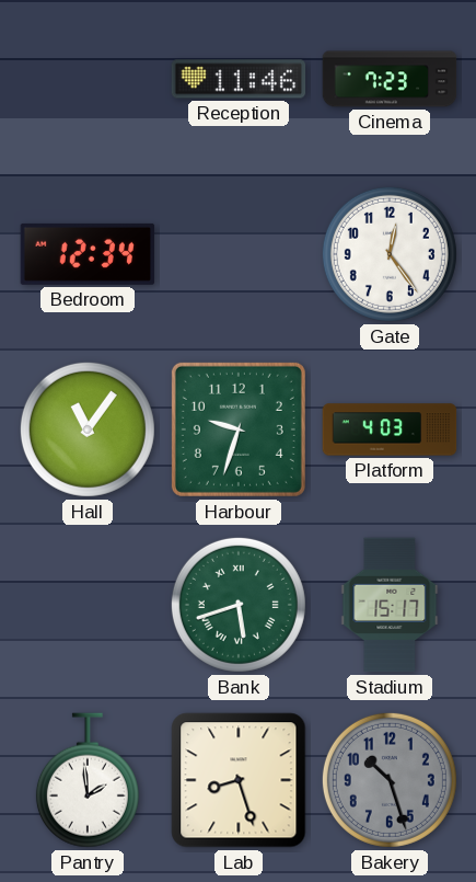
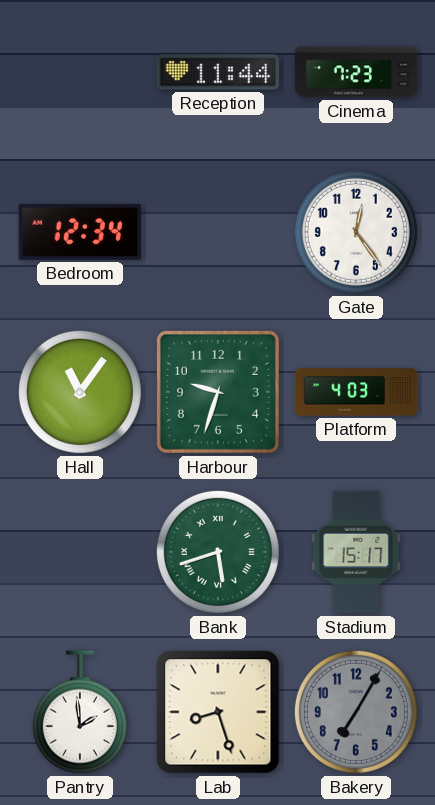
Reception: 11:46 -> 11:44 (218, 72)
Bakery: 10:27 -> 7:05 (356, 712)
